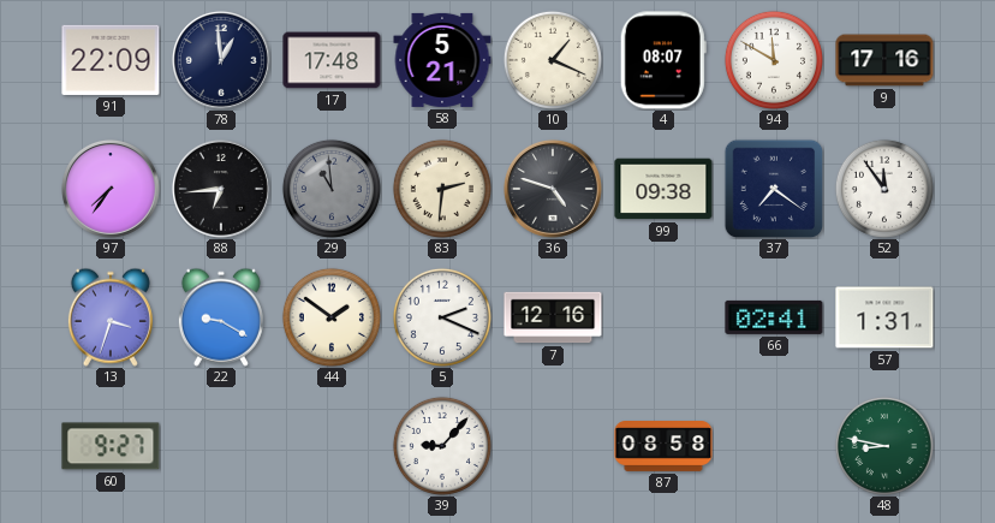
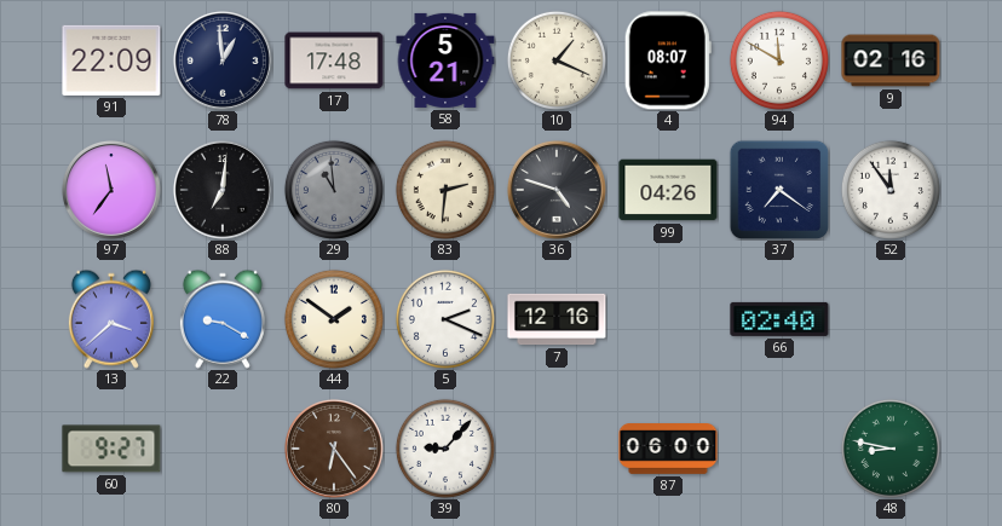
9: 17:16 -> 02:16 (891, 60)
97: 7:36 -> 11:36 (111, 190)
88: 6:44 -> 7:01 (223, 190)
99: 09:38 -> 04:26 (668, 190)
13: 3:33 -> 3:38 (111, 319)
66: 02:41 -> 02:40 (779, 319)
57: 1:31 -> none (884, 317)
80: none -> 6:24 (334, 449)
87: 08:58 -> 06:00 (668, 450)
